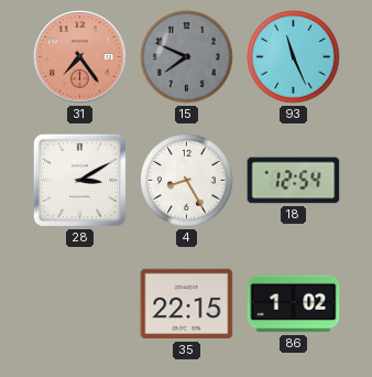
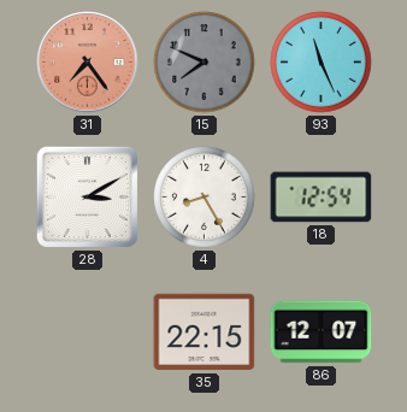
86: 1:02 -> 12:07 (322, 332)
